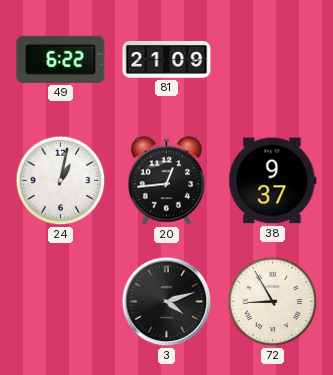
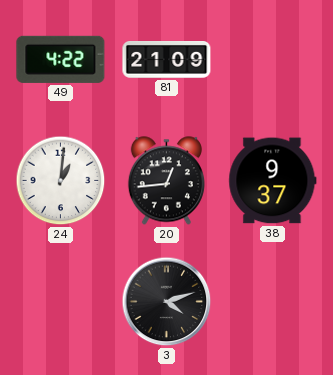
49: 6:22 -> 4:22 (61, 59)
24: 1:02 -> 1:01 (61, 181)
72: 8:55 -> none (273, 302)
